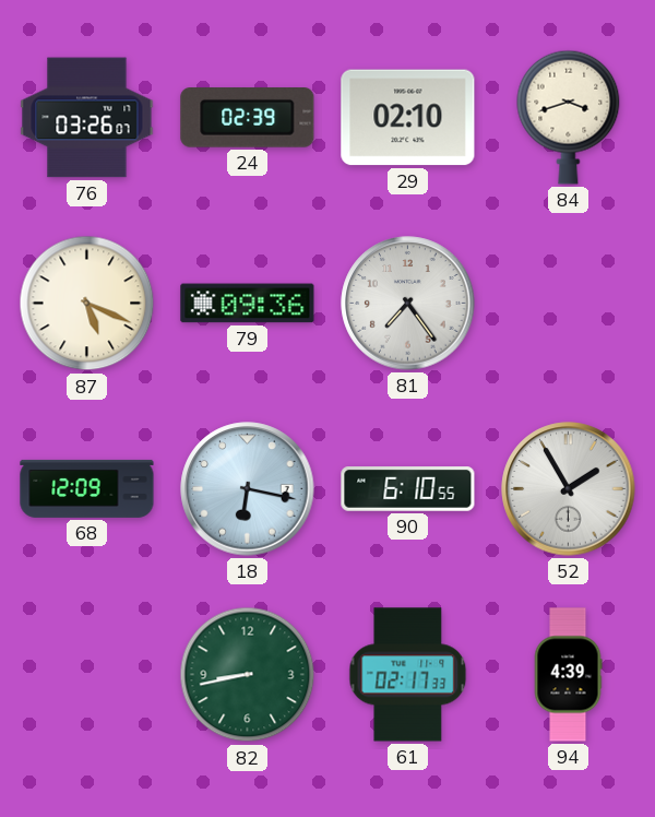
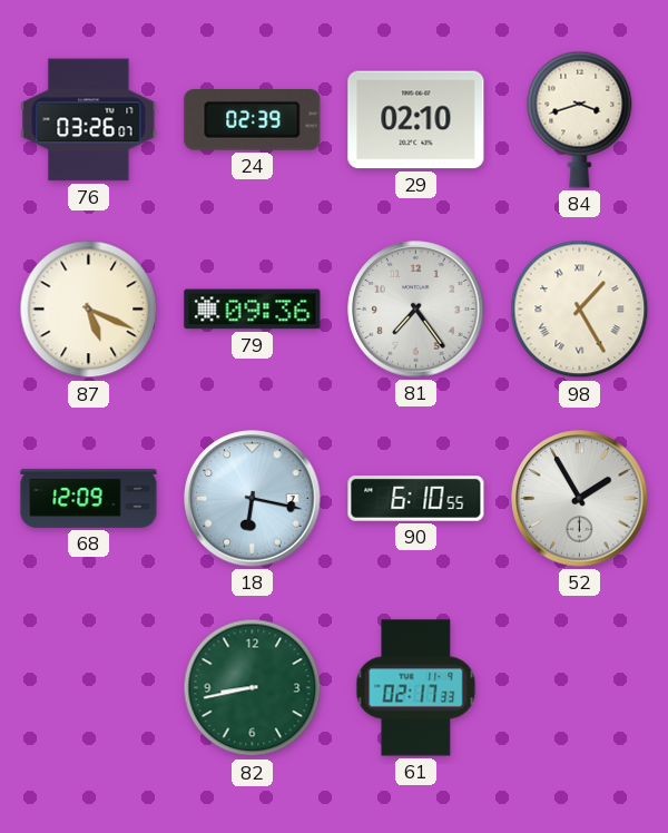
98: none -> 1:25 (580, 310)
94: 4:39 -> none (568, 675)
